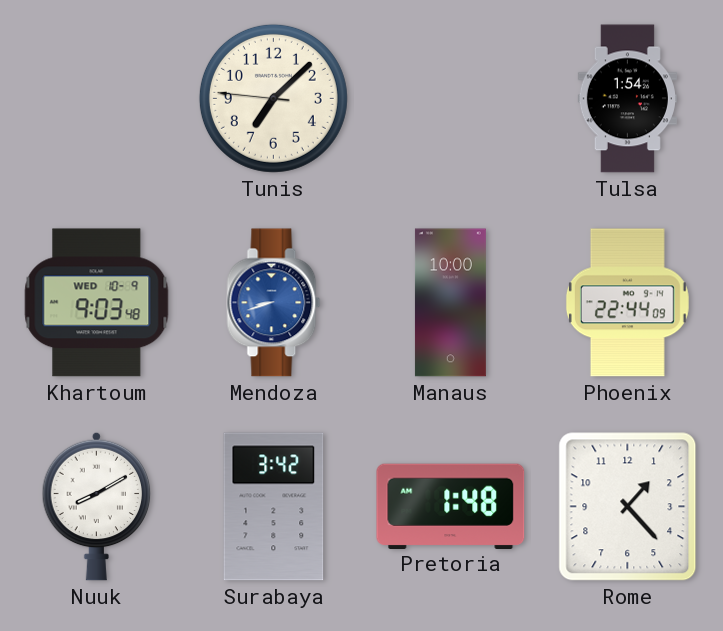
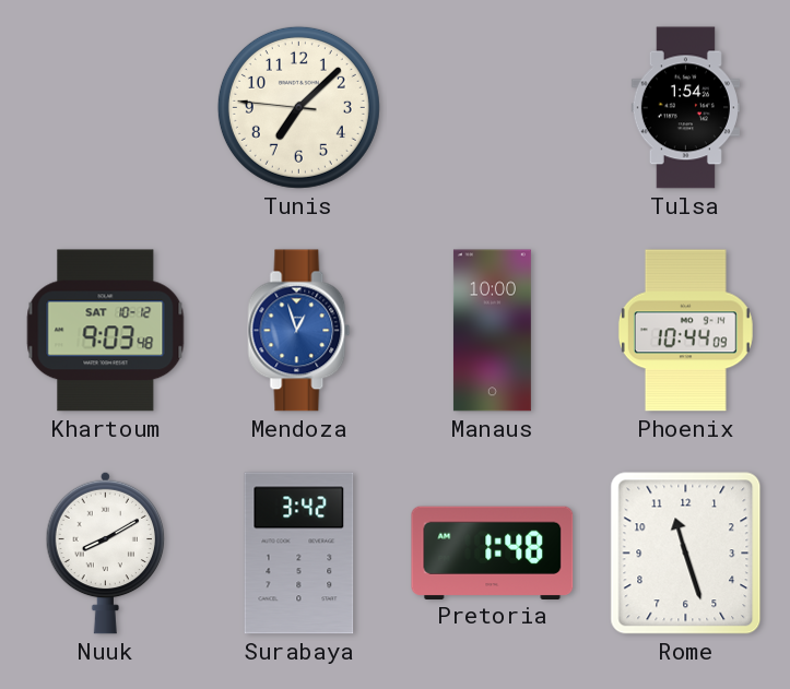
Khartoum date: WED 10-9 -> SAT 10-12 (106, 331)
Mendoza: 8:42 -> 12:57 (299, 331)
Phoenix: 22:44 -> 10:44 (685, 331)
Rome: 1:23 -> 11:27 (686, 554)
